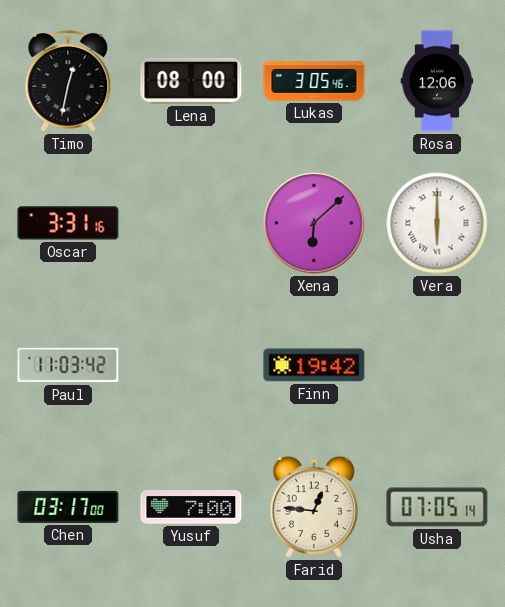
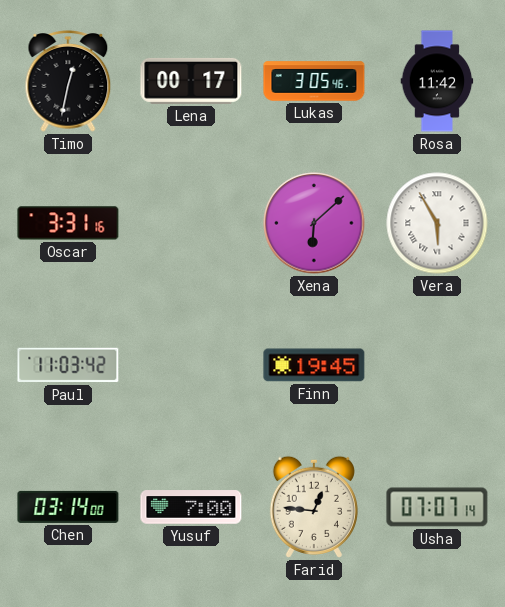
Lena: 08:00 -> 00:17 (191, 81)
Rosa: 12:06 -> 11:42 (437, 81)
Vera: 6:00 -> 5:55 (437, 223)
Finn: 19:42 -> 19:45 (314, 365)
Chen: 03:17 -> 03:14 (68, 507)
Usha: 07:05 -> 07:07 (437, 507)
